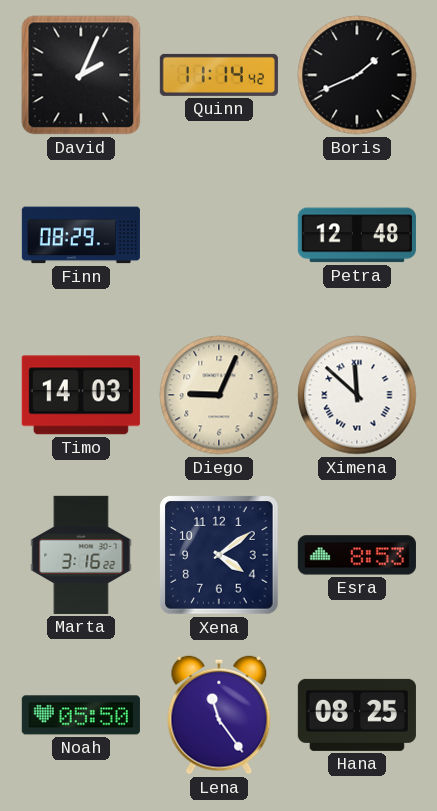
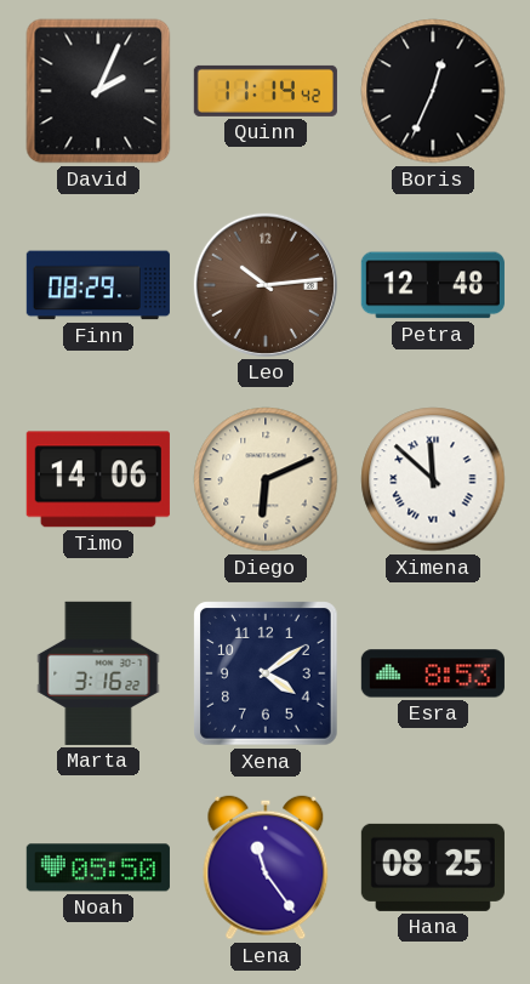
Boris: 1:41 -> 12:34 (433, 91)
Leo: none -> 10:14 (266, 285)
Timo: 14:03 -> 14:06 (98, 479)
Diego: 9:04 -> 6:11 (266, 479)
